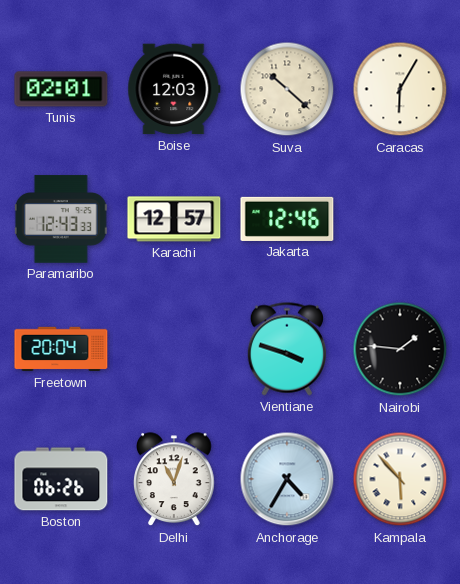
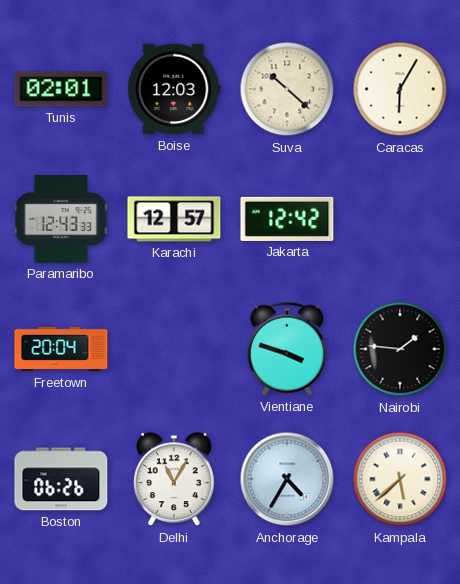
Jakarta: 12:46 -> 12:42 (287, 219)
Delhi: 11:03 -> 11:05 (175, 480)
Kampala: 5:53 -> 5:38 (400, 479)
